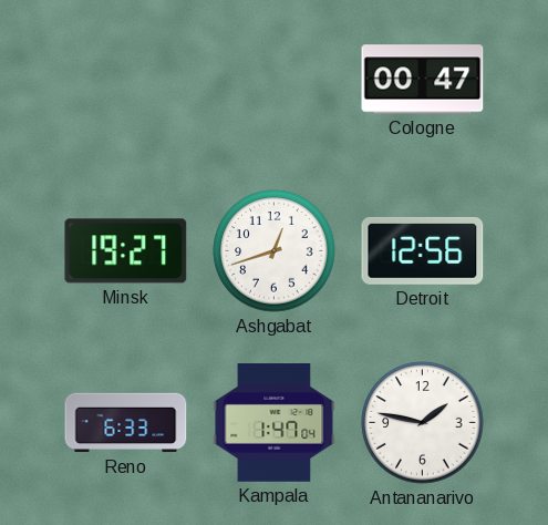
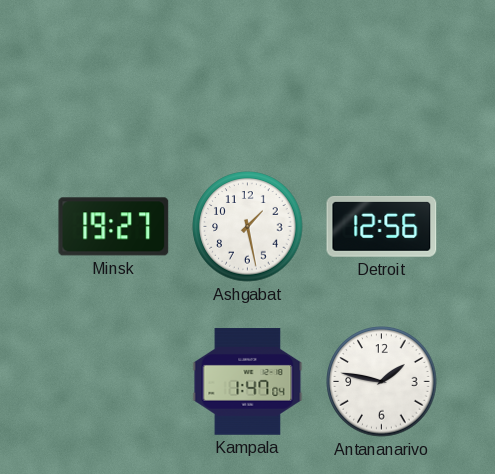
Cologne: 00:47 -> none (423, 80)
Ashgabat: 12:42 -> 1:28 (248, 227)
Reno: 6:33 -> none (126, 423)
